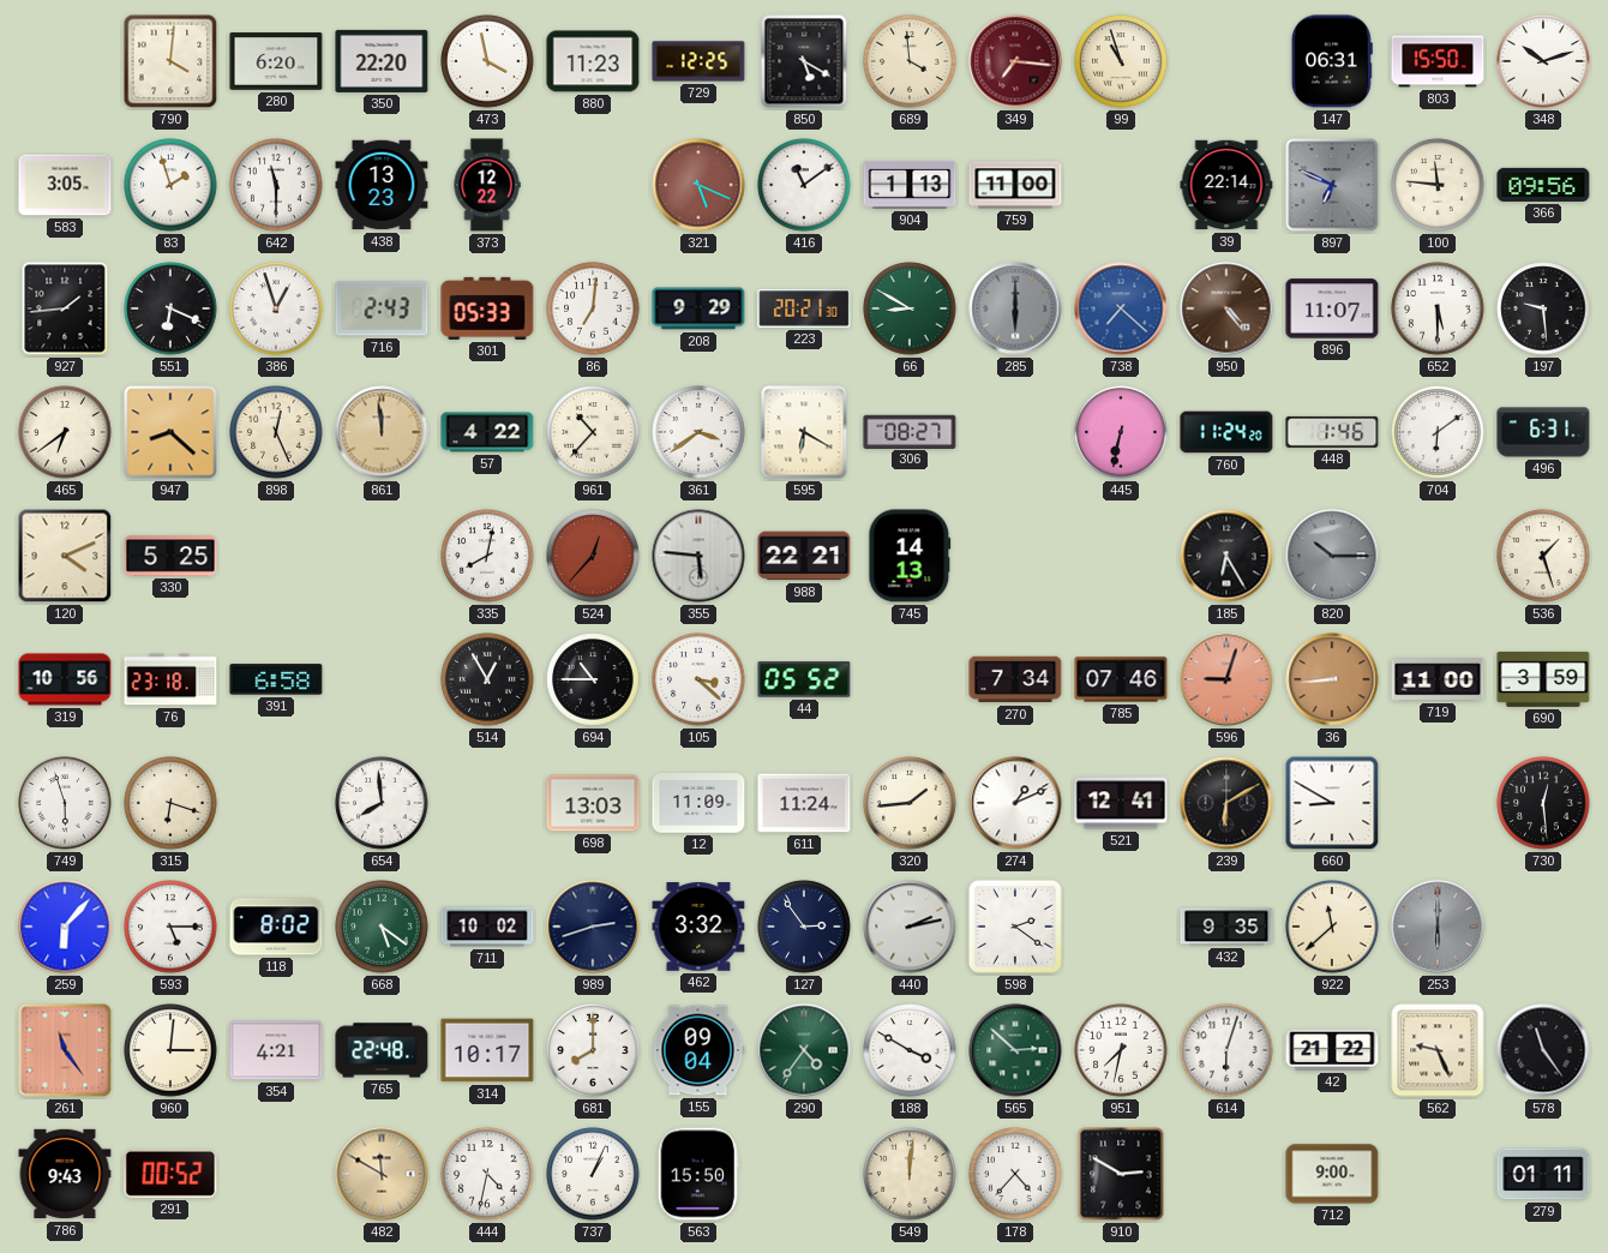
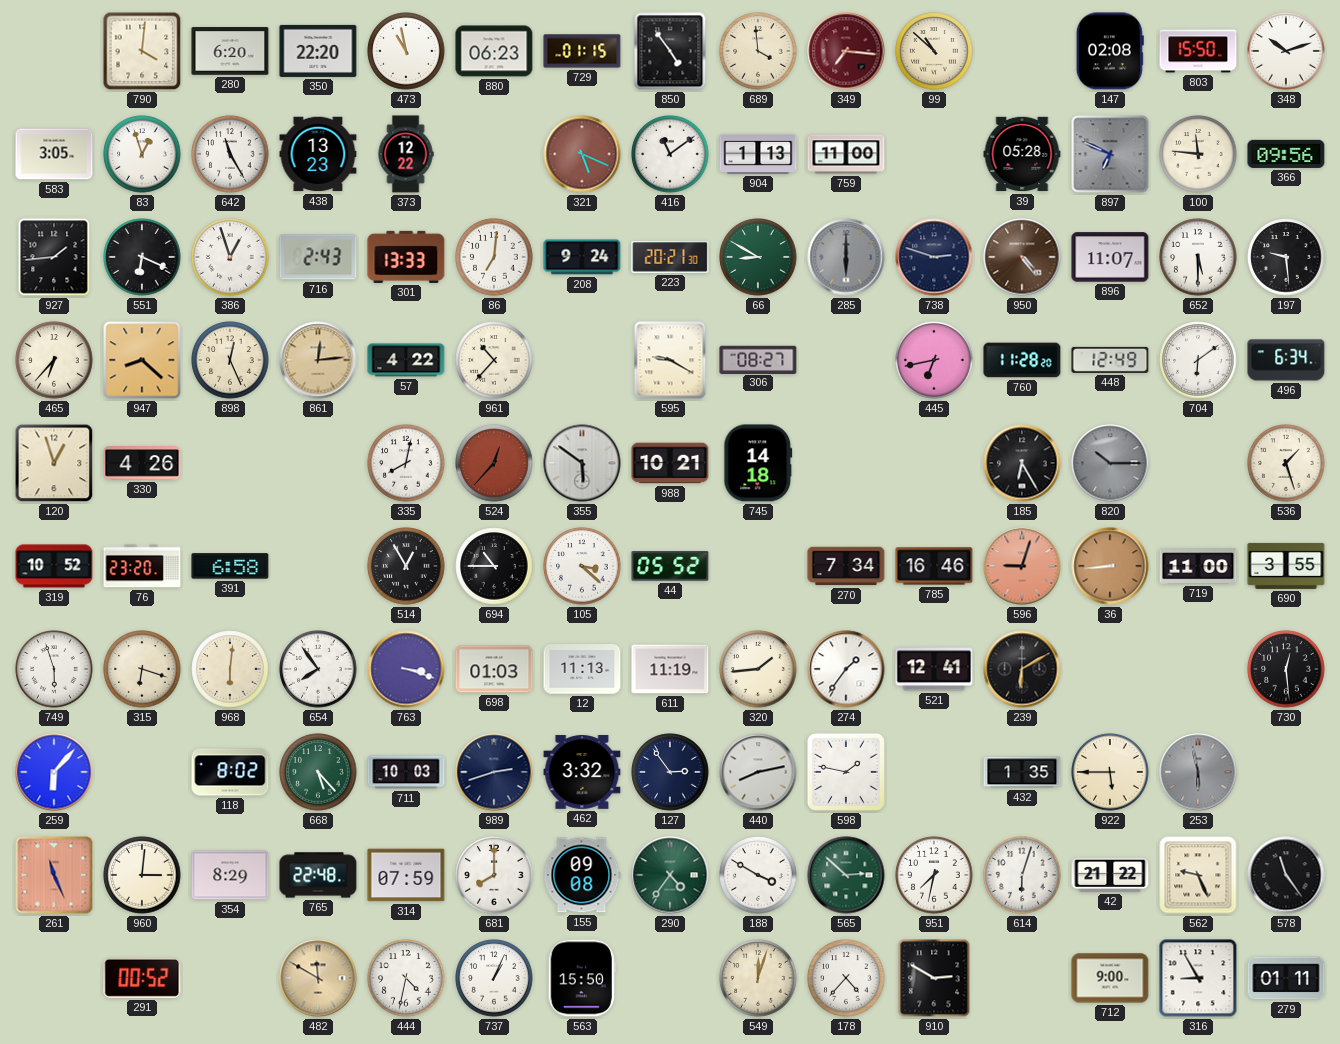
473: 3:58 -> 10:58 (406, 51)
880: 11:23 -> 06:23 (494, 51)
729: 12:25 -> 01:15 (582, 51)
850: 5:20 -> 4:54 (670, 51)
99: 10:57 -> 10:52 (934, 51)
147: 06:31 -> 02:08 (1110, 51)
83: 1:57 -> 12:57 (142, 154)
642: 11:30 -> 11:25 (230, 154)
39: 22:14 -> 05:28 (1022, 154)
301: 05:33 -> 13:33 (406, 257)
208: 9:29 -> 9:24 (582, 257)
738: 7:22 -> 2:48 (934, 257)
738 dial: blue -> navy (934, 257)
465: 6:39 -> 6:37 (54, 360)
861: 11:59 -> 12:14 (318, 360)
361: 3:39 -> none (698, 432)
595: 6:20 -> 9:20 (670, 360)
445: 6:32 -> 6:43 (934, 360)
760: 11:24 -> 11:28 (1022, 360)
448: 1:46 -> 12:49 (1110, 360)
496: 6:31 -> 6:34 (1286, 360)
120: 4:11 -> 12:57 (54, 463)
330: 5:25 -> 4:26 (142, 463)
355: 5:46 -> 5:51 (582, 463)
988: 22:21 -> 10:21 (670, 463)
745: 14:13 -> 14:18 (758, 463)
319: 10:56 -> 10:52 (54, 566)
76: 23:18 -> 23:20 (142, 566)
785: 07:46 -> 16:46 (934, 566)
690: 3:59 -> 3:55 (1286, 566)
968: none -> 6:01 (230, 669)
654: 7:59 -> 7:54 (318, 669)
763: none -> 3:18 (406, 669)
698: 13:03 -> 01:03 (494, 669)
12: 11:09 -> 11:13 (582, 669)
611: 11:24 -> 11:19 (670, 669)
274: 1:11 -> 1:36 (846, 669)
660: 8:50 -> none (1332, 803)
593: 5:15 -> none (170, 927)
668: 5:21 -> 5:23 (318, 772)
711: 10:02 -> 10:03 (406, 772)
440: 2:13 -> 8:13 (758, 772)
598: 2:21 -> 1:47 (846, 772)
432: 9:35 -> 1:35 (1022, 772)
922: 11:38 -> 5:45 (1110, 772)
253: 6:00 -> 5:58 (1198, 772)
261: 11:24 -> 11:26 (54, 875)
354: 4:21 -> 8:29 (230, 875)
314: 10:17 -> 07:59 (406, 875)
155: 09:04 -> 09:08 (582, 875)
786: 9:43 -> none (65, 1174)
549: 12:01 -> 12:03 (758, 978)
316: none -> 8:55 (1198, 978)
